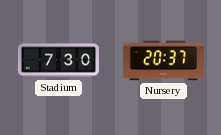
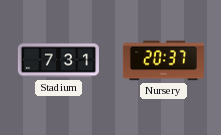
Stadium: 7:30 -> 7:31 (58, 61)
